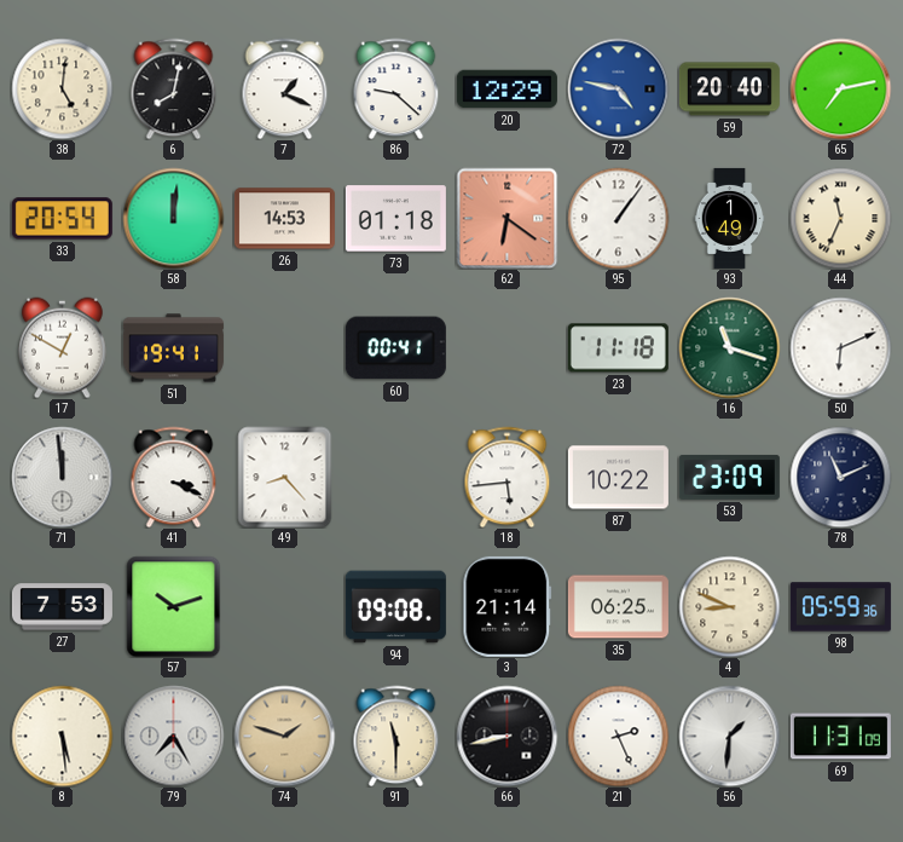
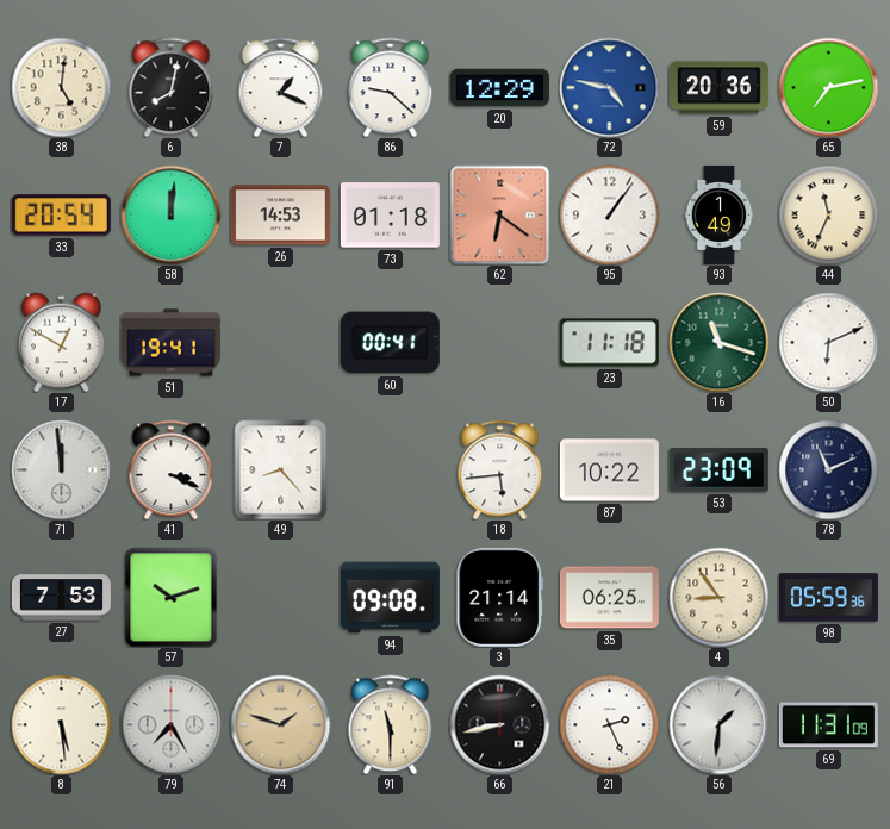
59: 20:40 -> 20:36 (718, 88)
4: 8:49 -> 8:54 (718, 597)
